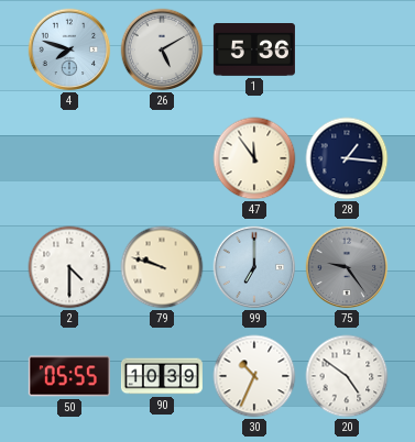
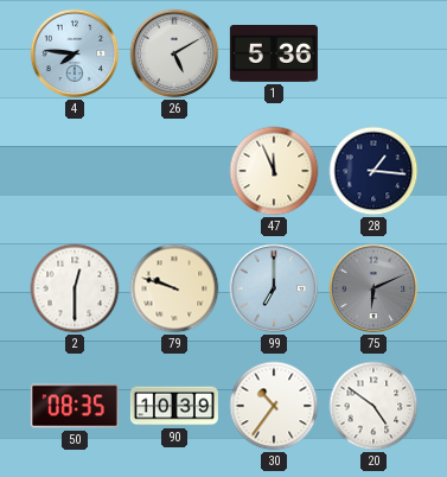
4: 7:48 -> 7:46 (75, 53)
47: 11:54 -> 11:56 (274, 171)
2: 4:30 -> 12:30 (75, 288)
75: 9:24 -> 6:11 (373, 288)
50: 05:55 -> 08:35 (75, 406)
30: 10:34 -> 10:36 (274, 406)
